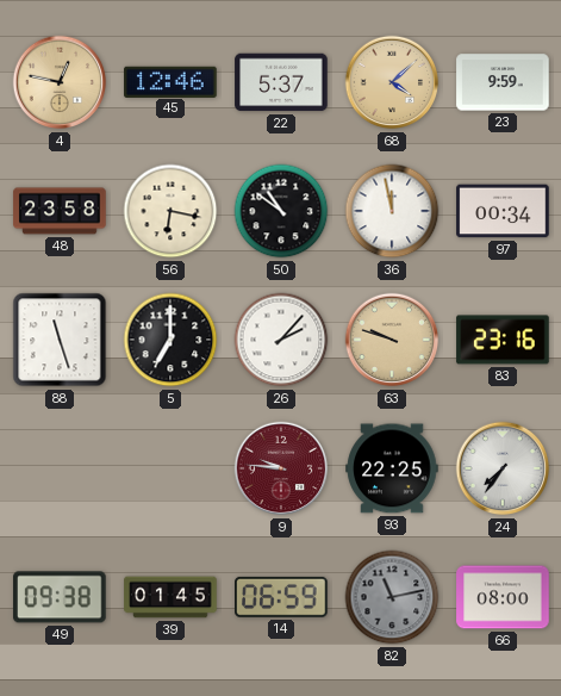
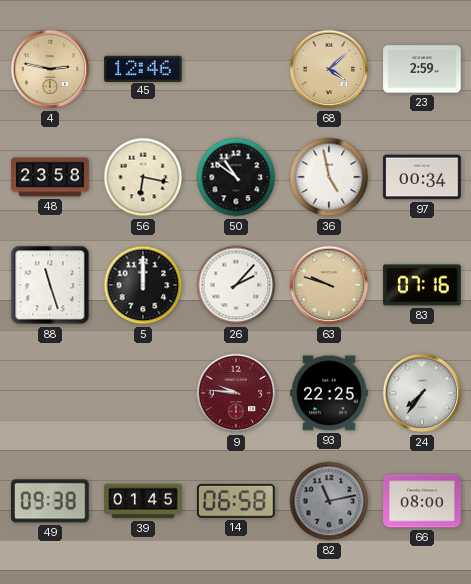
4: 12:47 -> 2:47 (50, 69)
22: 5:37 -> none (281, 82)
23: 9:59 -> 2:59 (422, 69)
36: 11:58 -> 4:58 (329, 177)
5: 7:00 -> 12:00 (143, 285)
83: 23:16 -> 07:16 (422, 285)
14: 06:59 -> 06:58 (237, 501)
